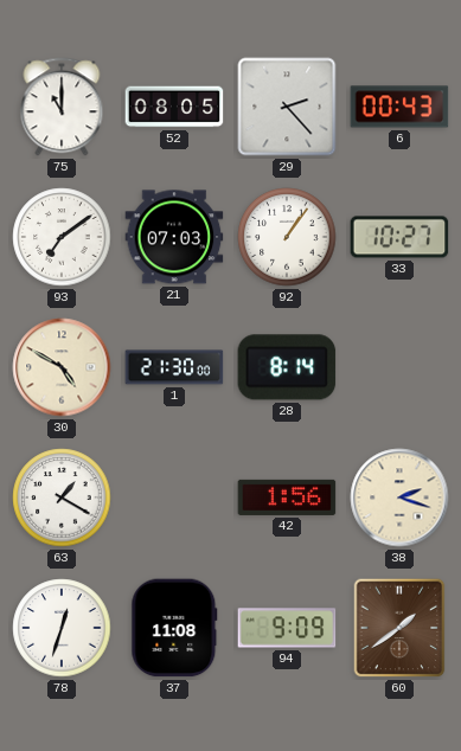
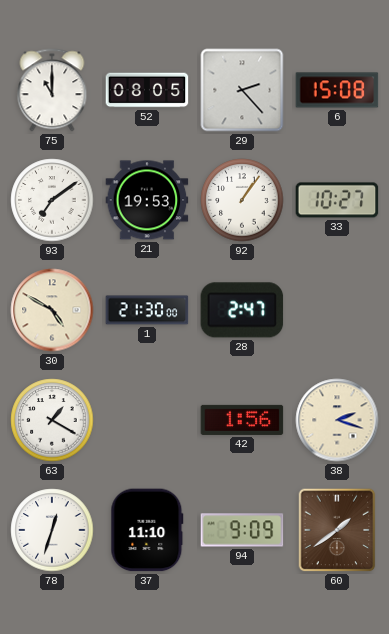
6: 00:43 -> 15:08 (337, 90)
21: 07:03 -> 19:53 (147, 200)
28: 8:14 -> 2:47 (242, 310)
37: 11:08 -> 11:10 (147, 530)
